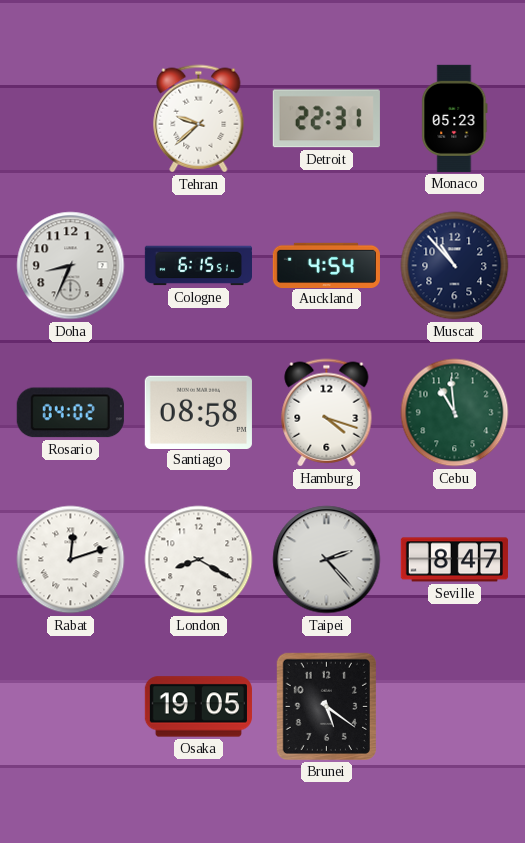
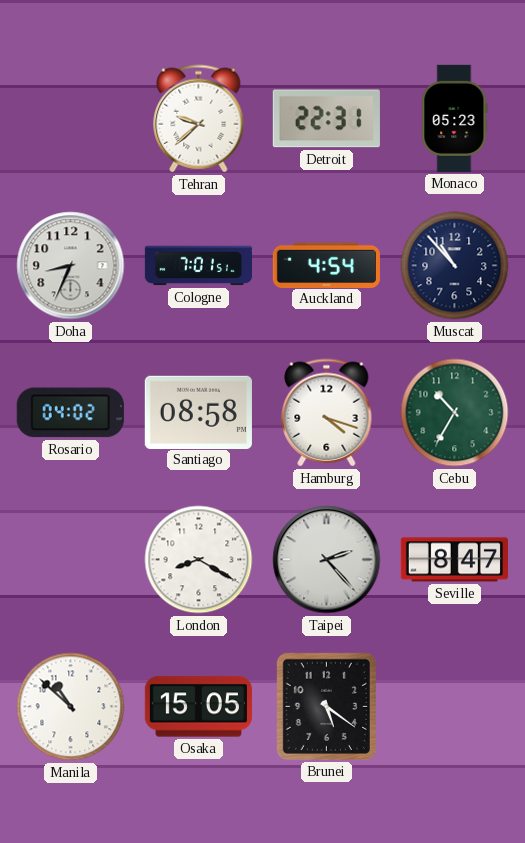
Cologne: 6:15 -> 7:01 (198, 266)
Cebu: 10:59 -> 10:35 (455, 413)
Rabat: 12:12 -> none (71, 560)
Manila: none -> 10:52 (71, 707)
Osaka: 19:05 -> 15:05 (198, 707)
